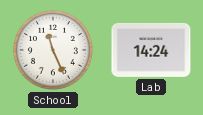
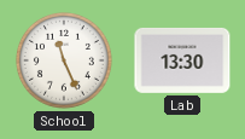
Lab: 14:24 -> 13:30 (182, 60)
